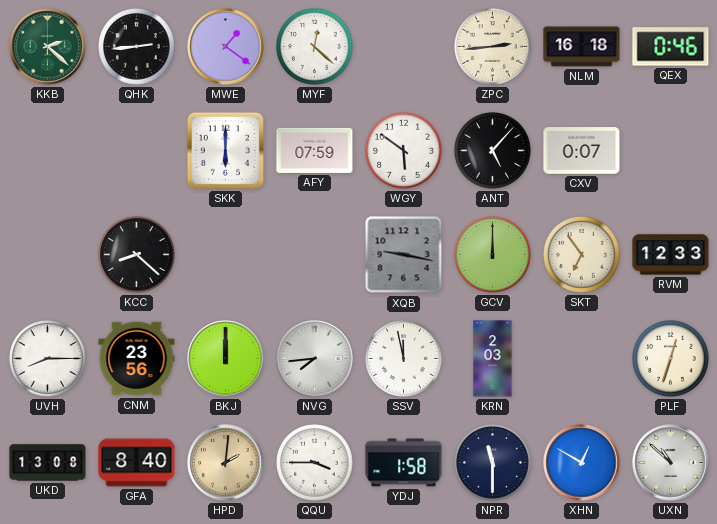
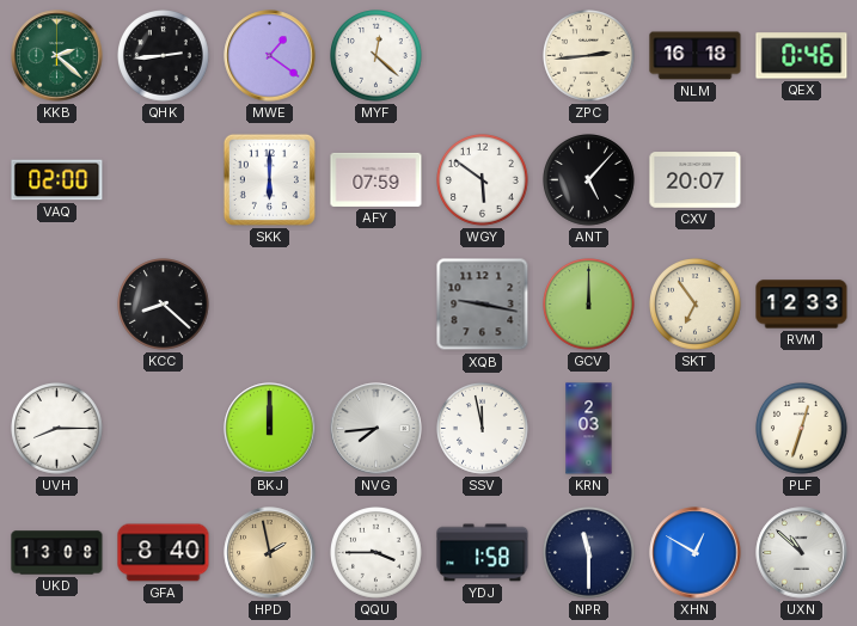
VAQ: none -> 02:00 (57, 180)
CXV: 0:07 -> 20:07 (696, 180)
CNM: 23:56 -> none (137, 359)
HPD: 2:01 -> 1:58 (270, 553)
